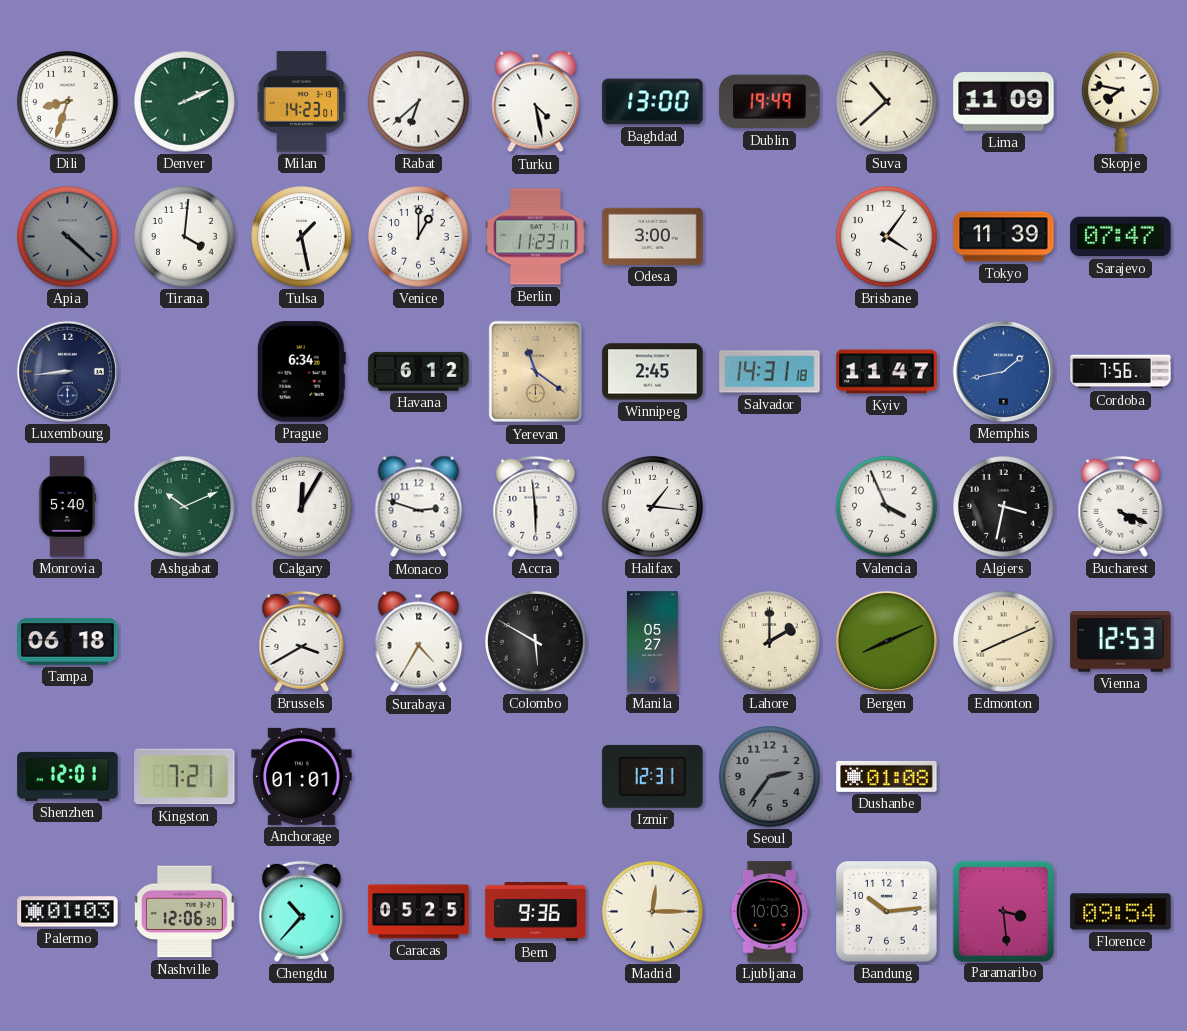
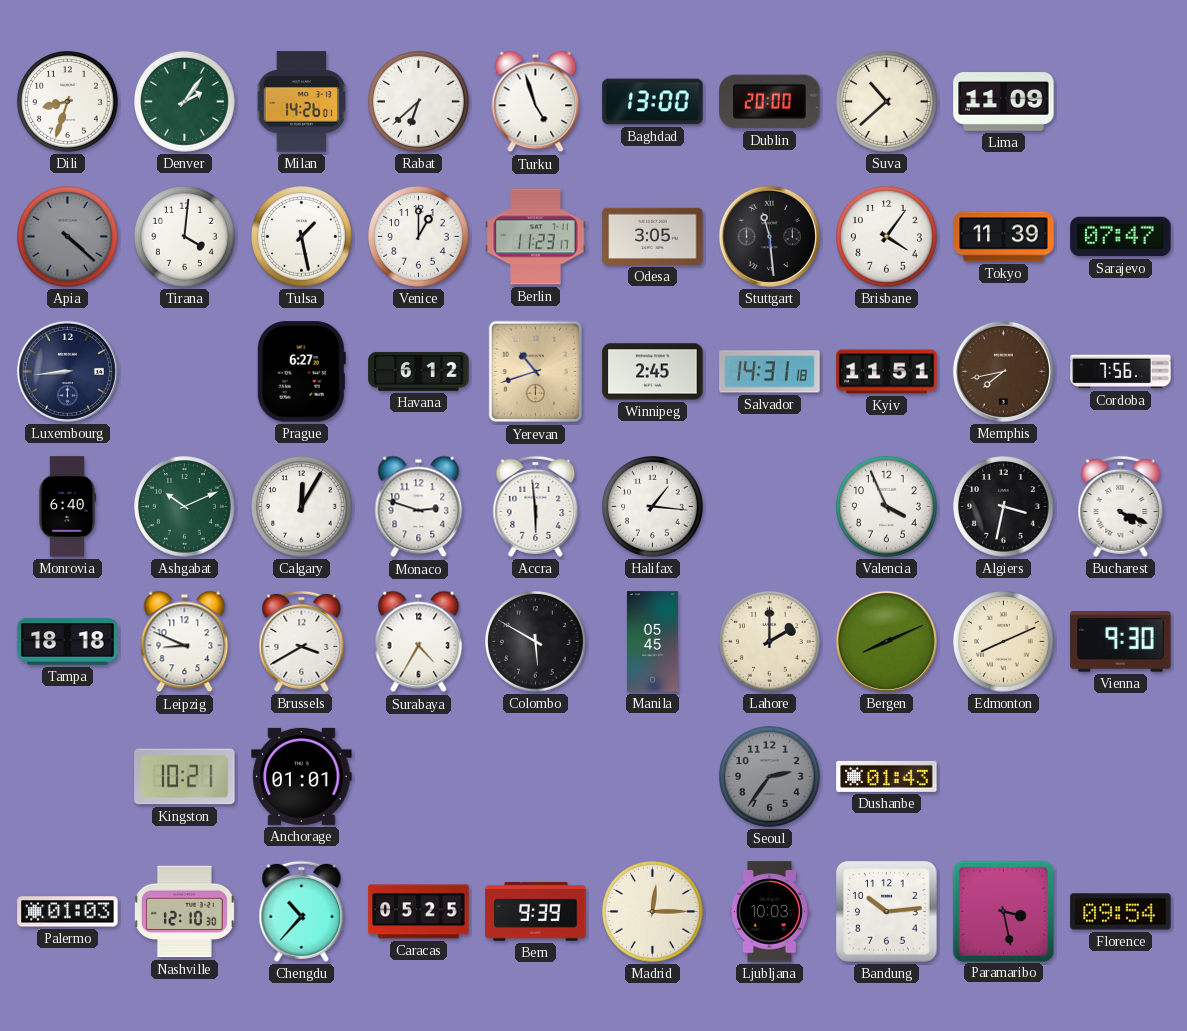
Denver: 2:11 -> 2:06 (185, 102)
Milan: 14:23 -> 14:26 (302, 102)
Turku: 4:28 -> 4:57 (536, 102)
Dublin: 19:49 -> 20:00 (770, 102)
Skopje: 7:47 -> none (1121, 101)
Odesa: 3:00 -> 3:05 (653, 236)
Stuttgart: none -> 11:29 (769, 236)
Prague: 6:34 -> 6:27 (301, 372)
Yerevan: 11:21 -> 10:42 (536, 372)
Kyiv: 11:47 -> 11:51 (887, 372)
Memphis: 1:43 -> 7:43 (1003, 371)
Memphis dial: blue -> brown (1003, 371)
Monrovia: 5:40 -> 6:40 (67, 507)
Tampa: 06:18 -> 18:18 (68, 642)
Leipzig: none -> 8:49 (185, 642)
Manila: 05:27 -> 05:45 (652, 642)
Vienna: 12:53 -> 9:30 (1121, 642)
Shenzhen: 12:01 -> none (68, 776)
Kingston: 7:21 -> 10:21 (185, 777)
Izmir: 12:31 -> none (653, 776)
Dushanbe: 01:08 -> 01:43 (887, 776)
Nashville: 12:06 -> 12:10 (184, 912)
Bern: 9:36 -> 9:39 (536, 911)
Paramaribo: 3:29 -> 3:28 (1003, 911)
